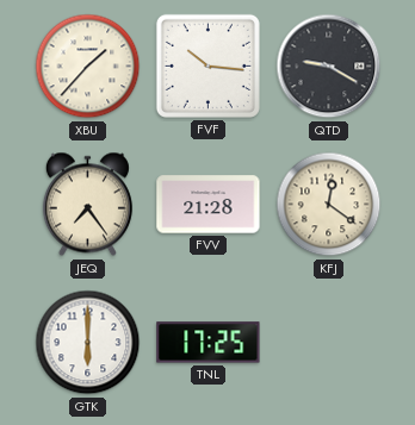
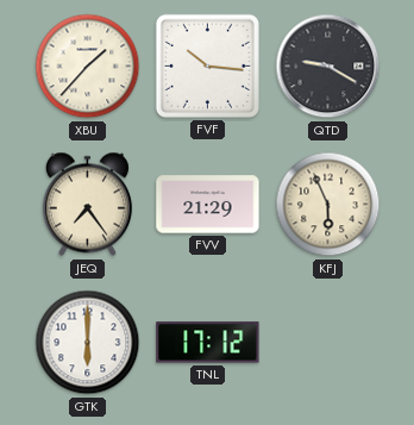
FVV: 21:28 -> 21:29 (208, 205)
KFJ: 12:21 -> 5:56 (328, 205)
TNL: 17:25 -> 17:12 (208, 343)
